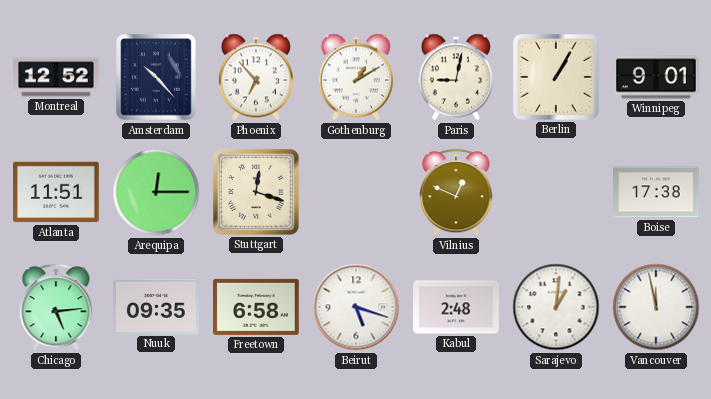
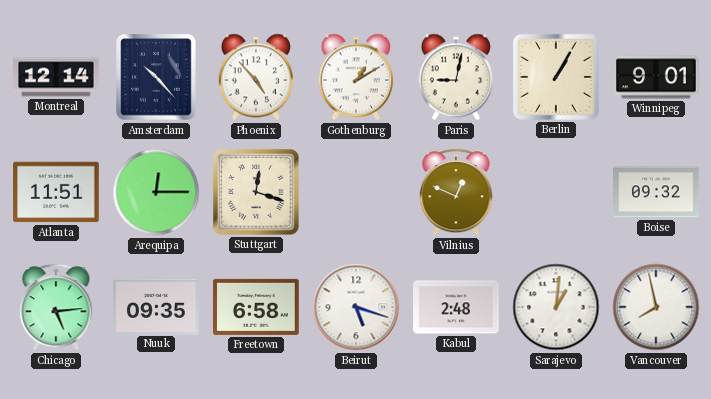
Montreal: 12:52 -> 12:14 (56, 77)
Phoenix: 6:53 -> 4:53 (255, 77)
Boise: 17:38 -> 09:32 (656, 192)
Vancouver: 11:58 -> 7:58 (656, 307)
